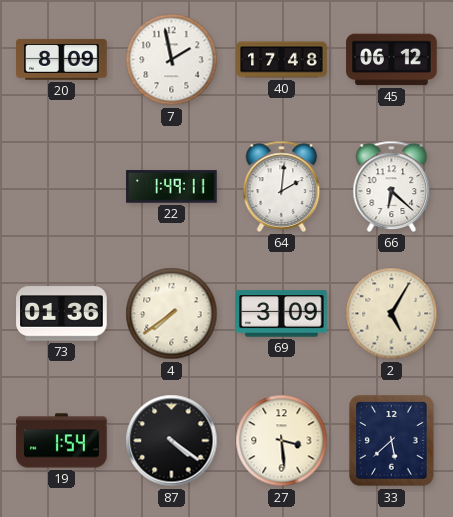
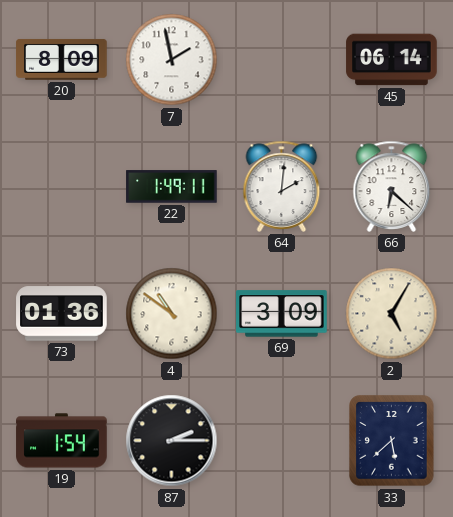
40: 17:48 -> none (282, 60)
45: 06:12 -> 06:14 (392, 60)
4: 7:39 -> 10:51 (172, 314)
87: 4:21 -> 2:15 (172, 441)
27: 3:29 -> none (282, 441)
